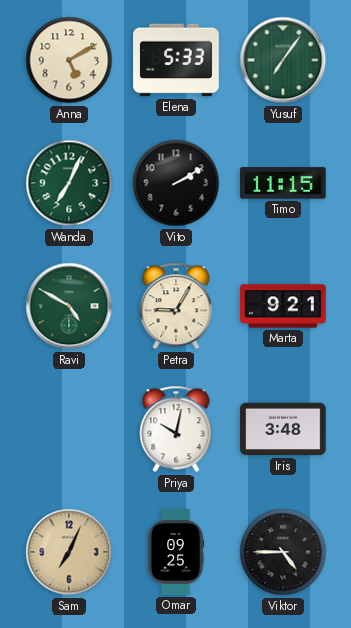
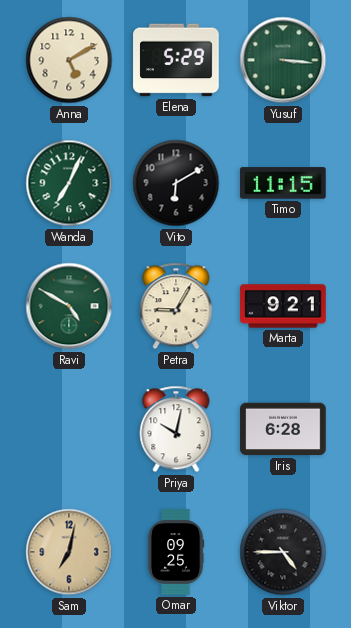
Elena: 5:33 -> 5:29 (176, 60)
Yusuf: 7:06 -> 3:16 (283, 60)
Vito: 2:10 -> 6:10 (176, 183)
Iris: 3:48 -> 6:28 (283, 429)
Sam: 7:04 -> 7:02 (69, 552)
